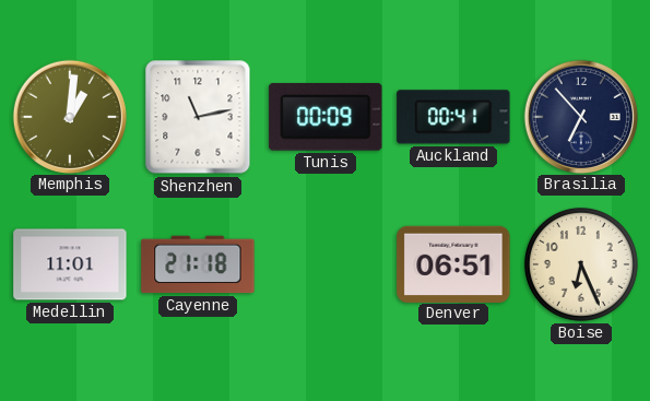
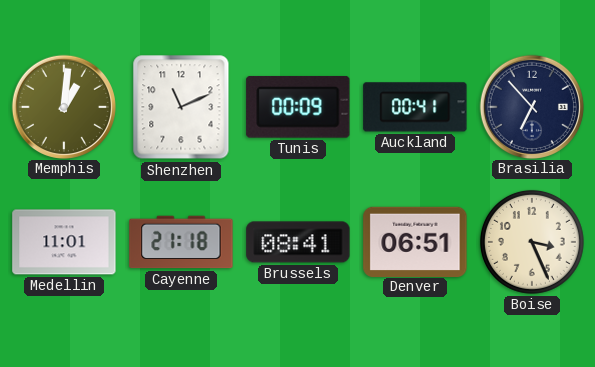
Shenzhen: 11:13 -> 11:11 (181, 107)
Brussels: none -> 08:41 (298, 242)
Boise: 6:26 -> 3:26 (532, 242)
